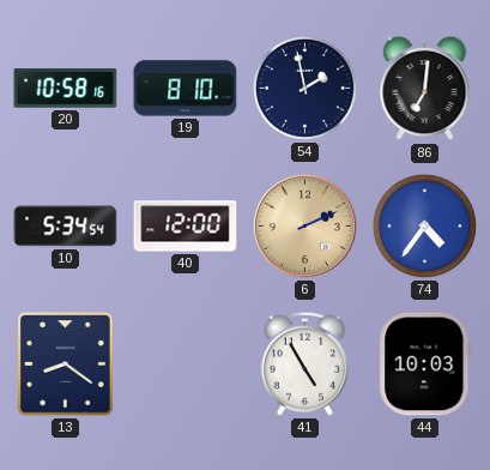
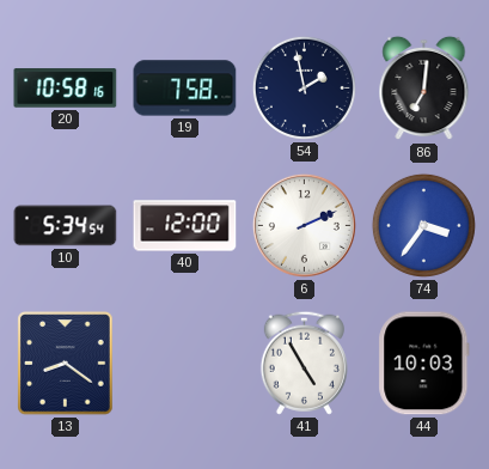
19: 8:10 -> 7:58 (185, 89)
6 dial: champagne -> white (304, 225)
74: 4:36 -> 3:36 (423, 225)
